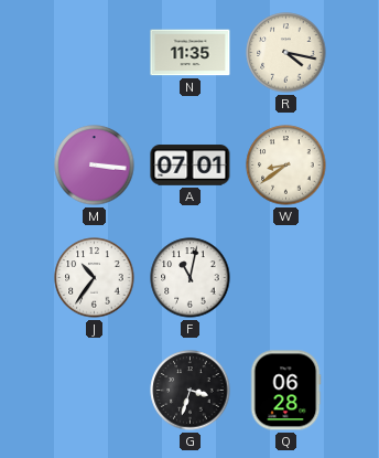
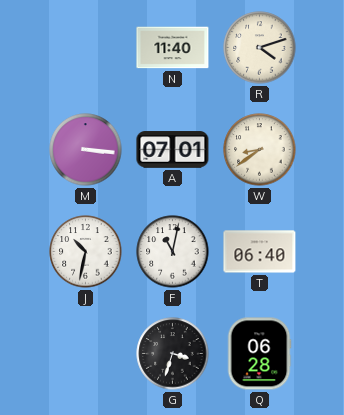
N: 11:35 -> 11:40 (173, 48)
R: 4:17 -> 4:12 (260, 48)
J: 10:36 -> 10:32 (86, 252)
T: none -> 06:40 (260, 252)
